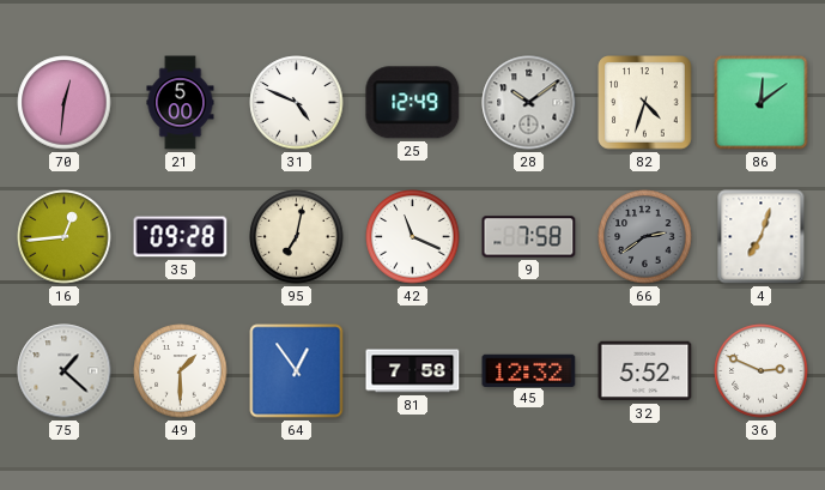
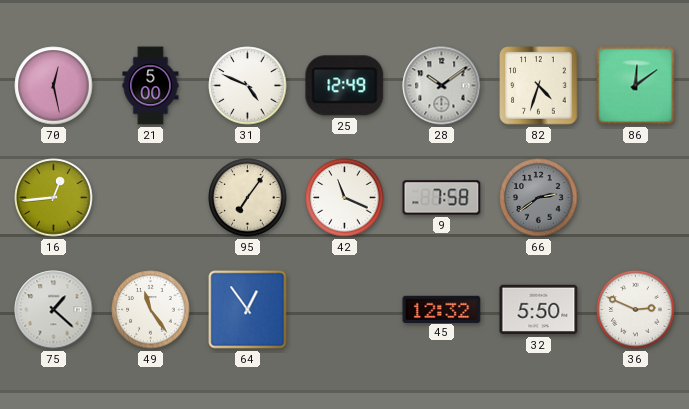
70: 12:31 -> 12:28 (54, 86)
35: 09:28 -> none (181, 237)
95: 7:02 -> 7:06 (248, 198)
4: 7:03 -> none (762, 237)
49: 1:30 -> 11:24 (151, 310)
81: 7:58 -> none (413, 371)
32: 5:52 -> 5:50 (539, 310)
